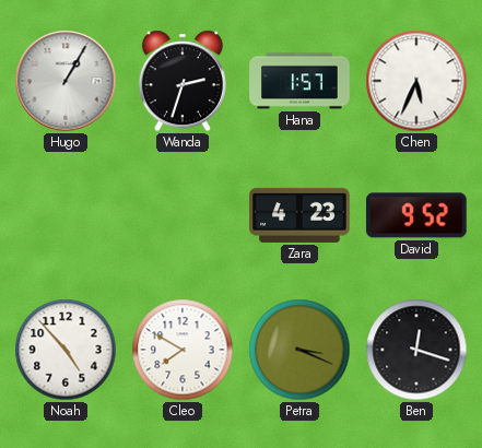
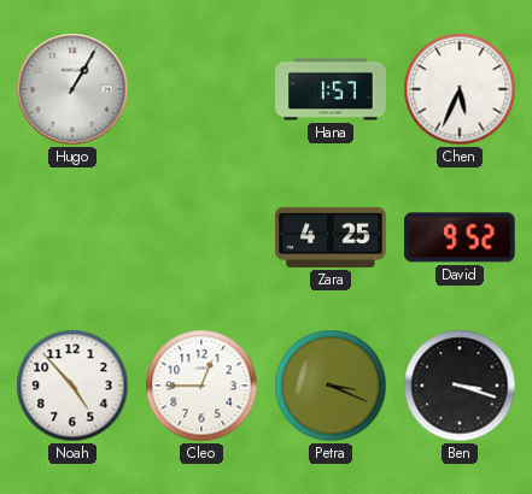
Wanda: 2:33 -> none (183, 81)
Zara: 4:23 -> 4:25 (331, 237)
Cleo: 7:50 -> 12:45 (201, 386)
Ben: 12:18 -> 3:18 (460, 386)
